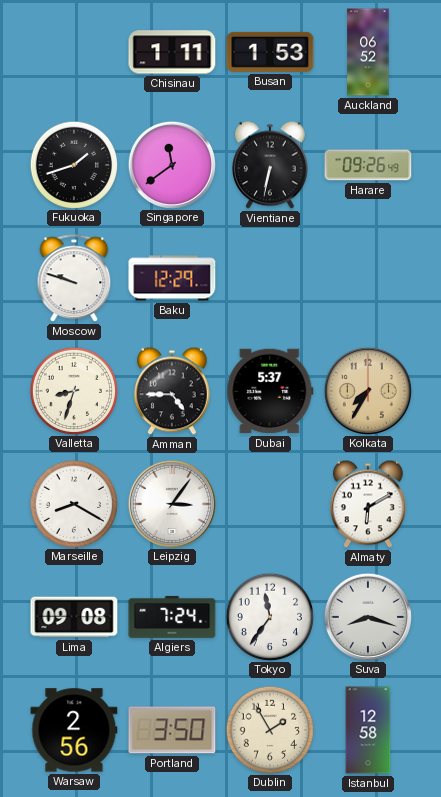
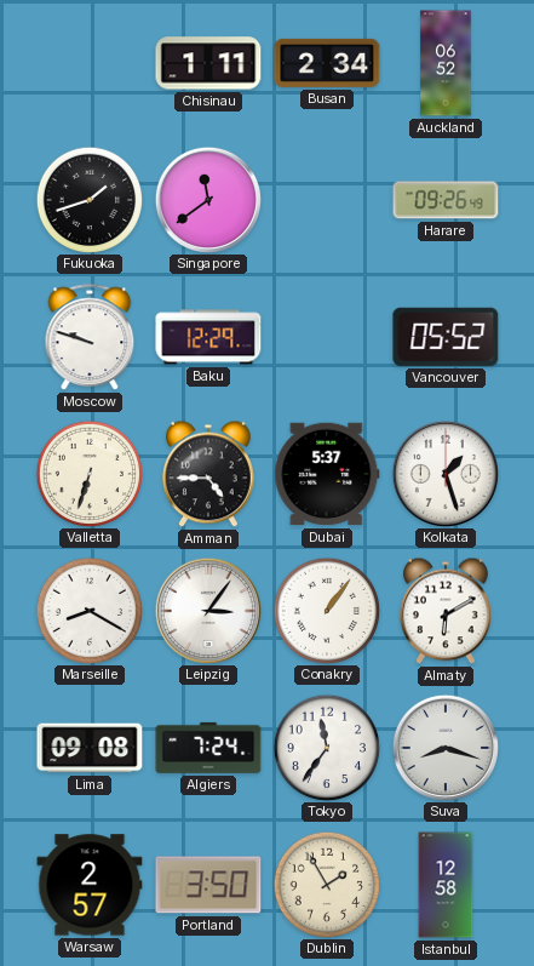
Busan: 1:53 -> 2:34 (327, 63)
Vientiane: 6:32 -> none (271, 165)
Vancouver: none -> 05:52 (446, 337)
Valletta: 8:33 -> 6:33 (88, 473)
Kolkata: 7:35 -> 1:27 (444, 473)
Kolkata dial: champagne -> white (444, 473)
Conakry: none -> 1:06 (326, 610)
Warsaw: 2:56 -> 2:57 (90, 885)
